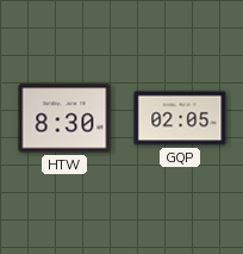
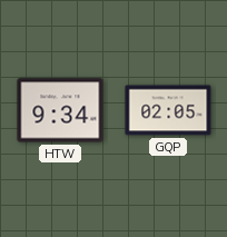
HTW: 8:30 -> 9:34 (60, 110)
